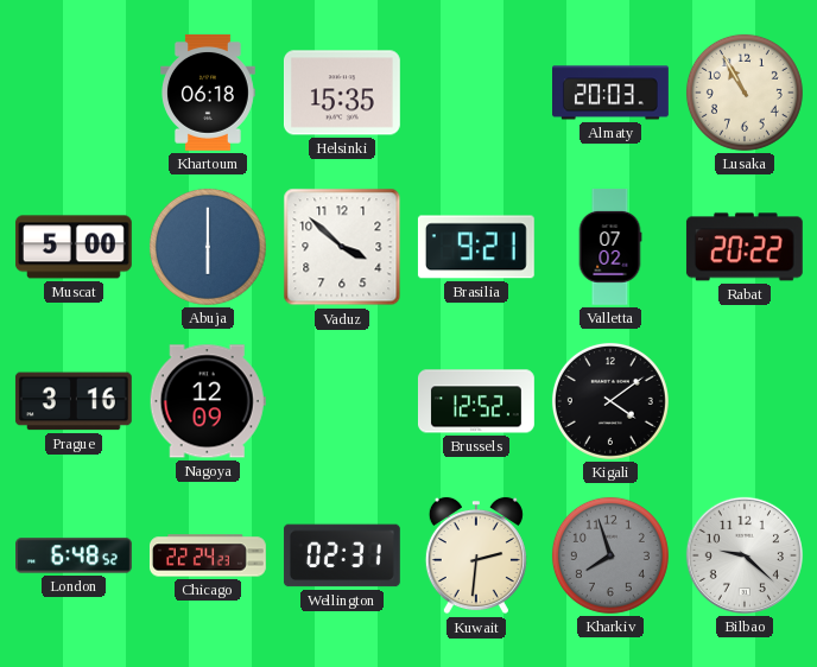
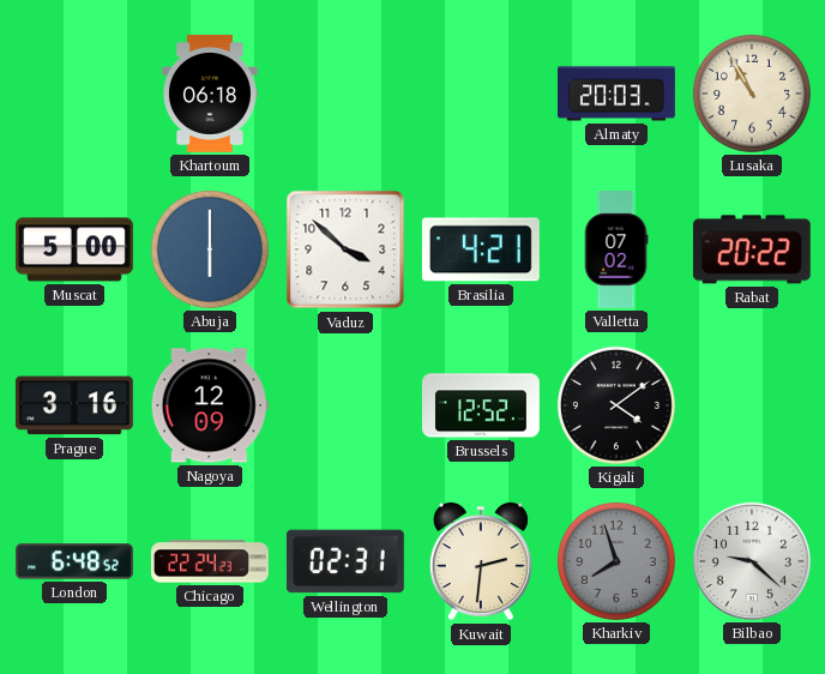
Helsinki: 15:35 -> none (342, 93)
Brasilia: 9:21 -> 4:21 (481, 249)
